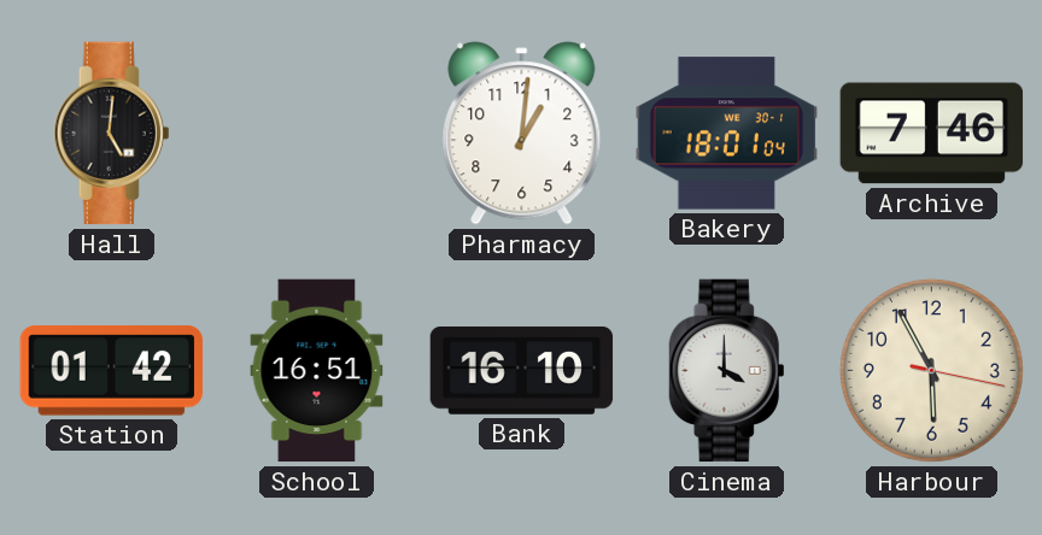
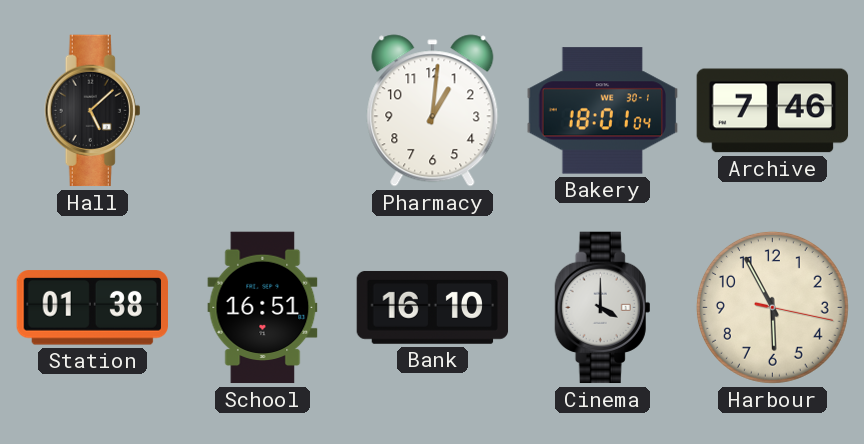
Hall: 5:01 -> 5:08 (93, 111)
Station: 01:42 -> 01:38 (92, 308)
